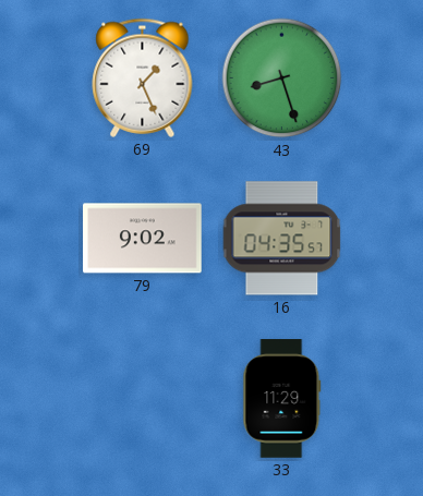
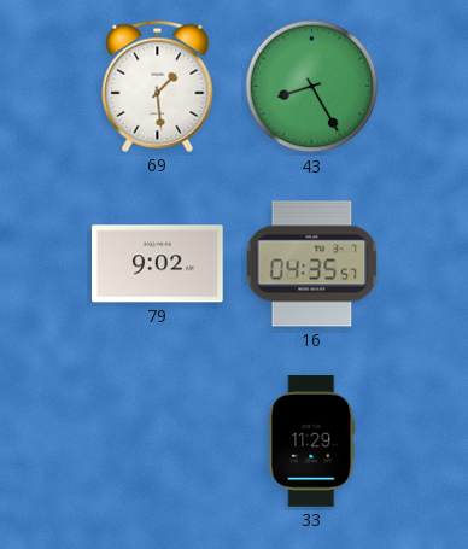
69: 1:26 -> 1:29 (158, 86)
43: 8:27 -> 8:25 (312, 87)
